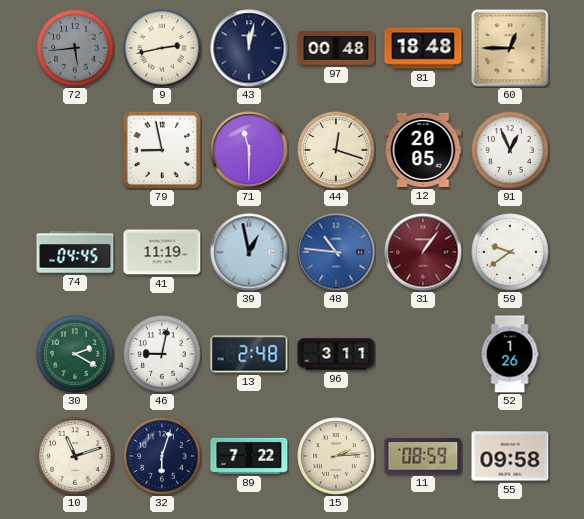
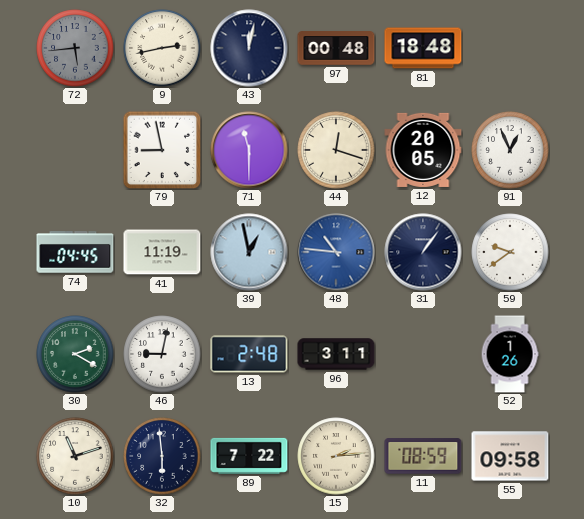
60: 12:45 -> none (510, 48)
31 dial: burgundy -> navy (423, 252)
32: 6:03 -> 5:59 (162, 456)
